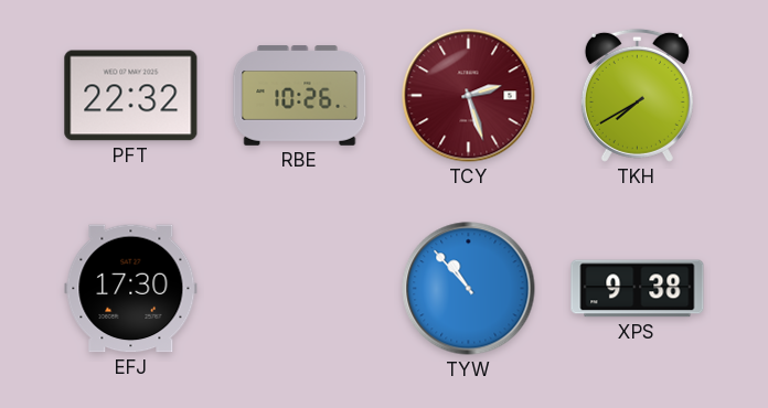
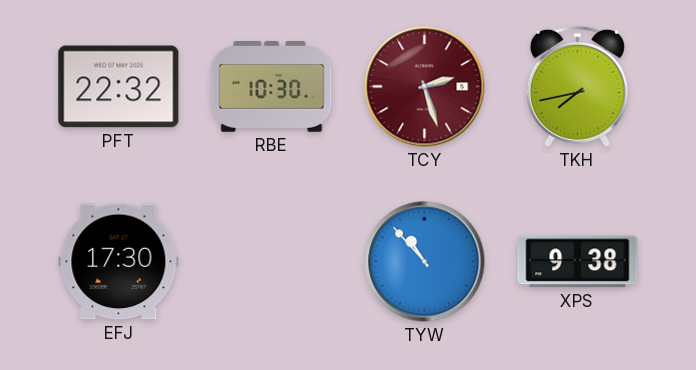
RBE: 10:26 -> 10:30 (272, 87)
TKH: 7:40 -> 7:43 (577, 86)
